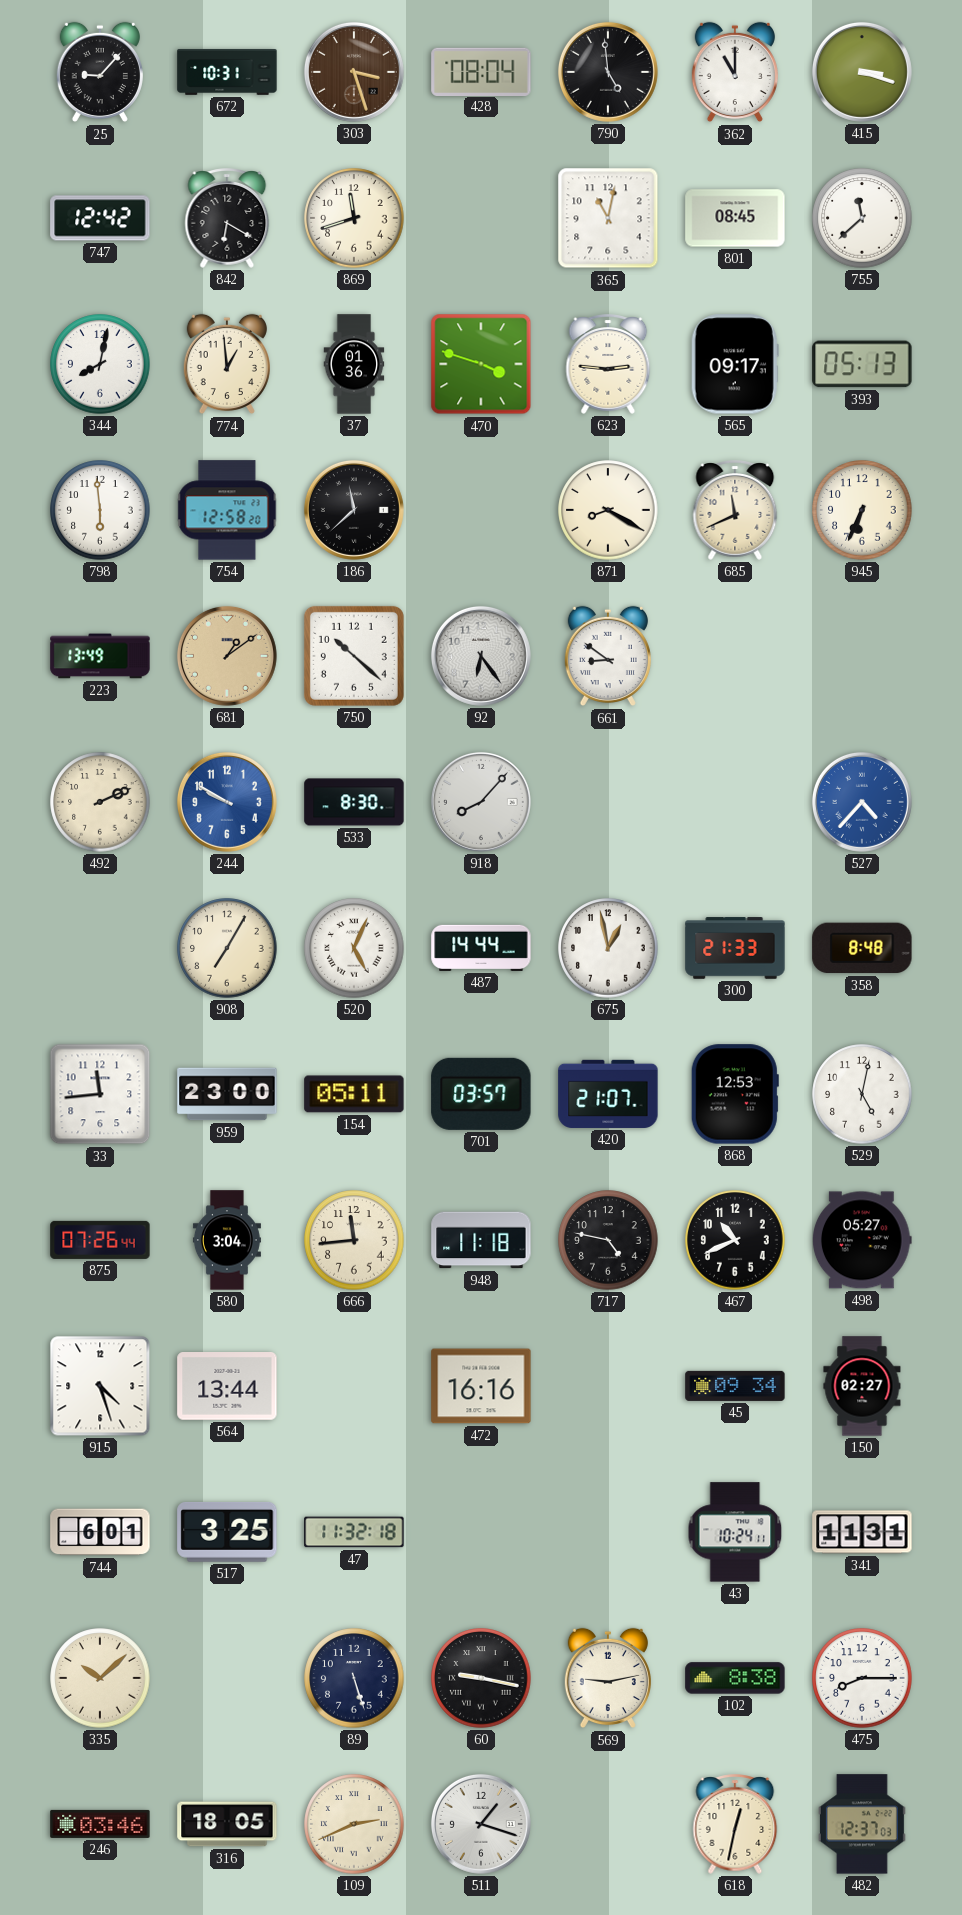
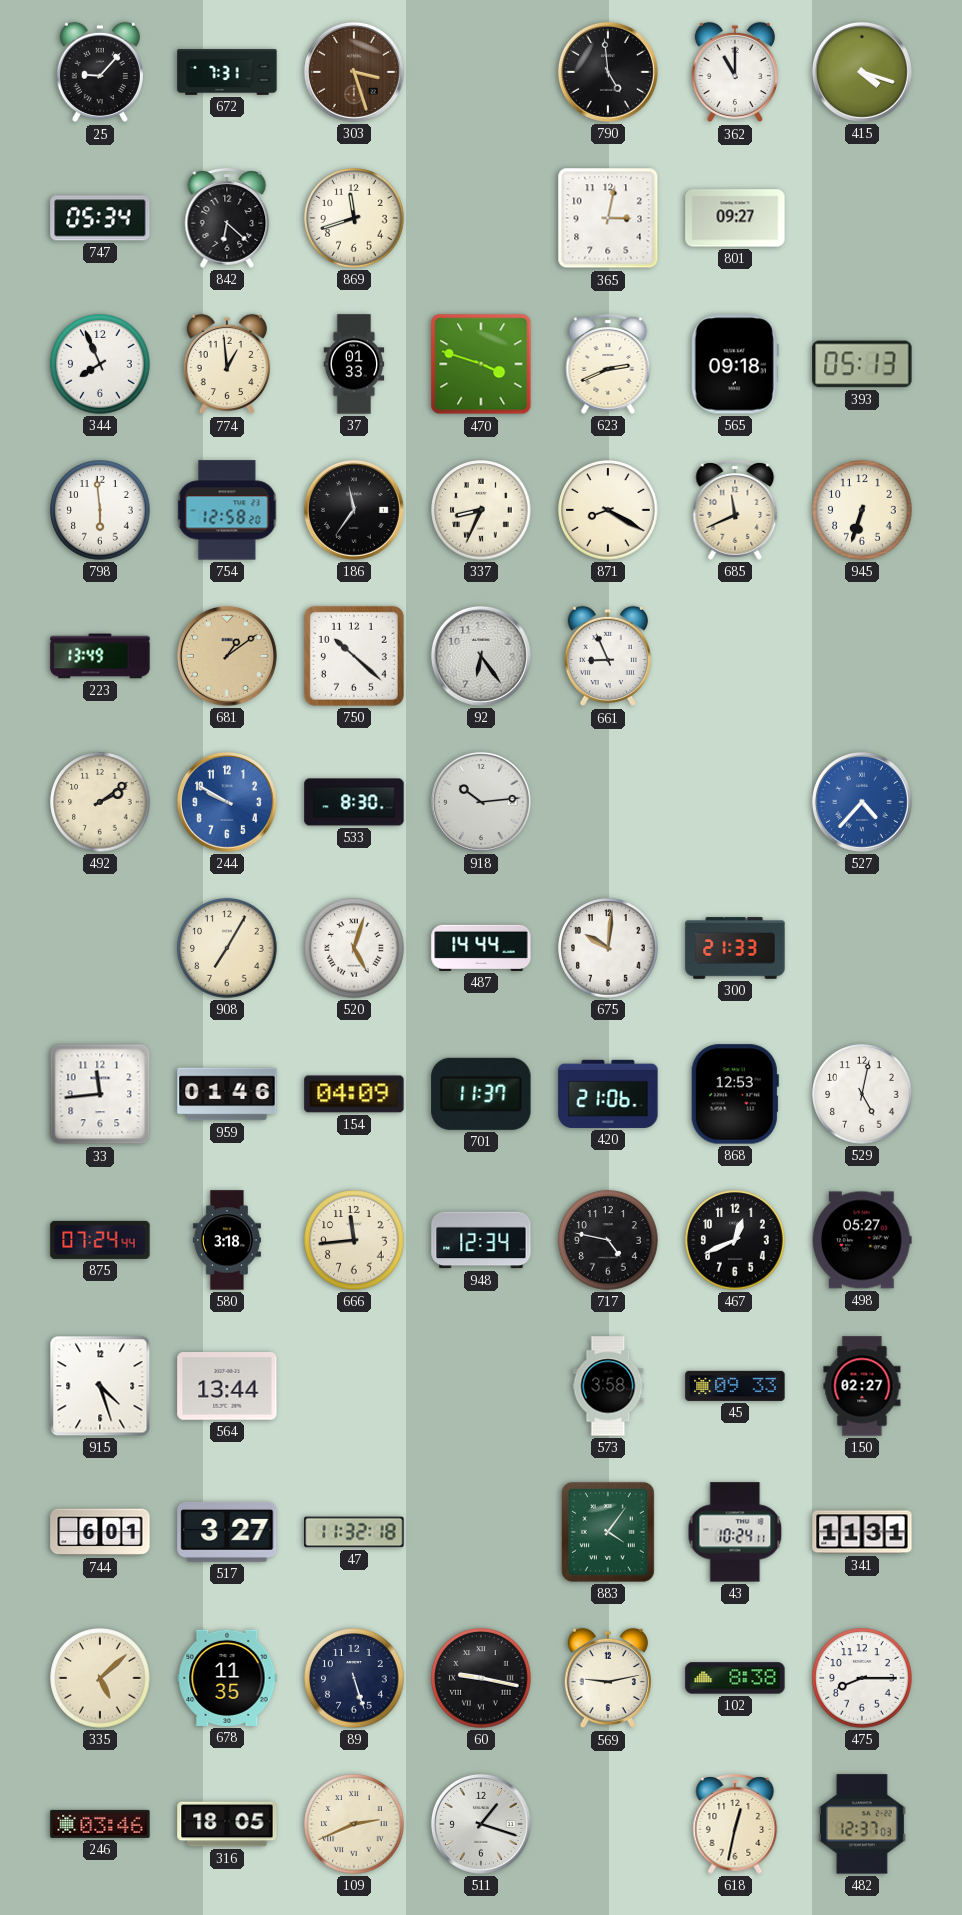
672: 10:31 -> 7:31 (227, 72)
428: 08:04 -> none (481, 71)
415: 3:18 -> 4:18 (862, 72)
747: 12:42 -> 05:34 (100, 218)
842: 6:20 -> 6:22 (227, 218)
365: 11:02 -> 3:02 (608, 218)
801: 08:45 -> 09:27 (735, 218)
755: 11:38 -> none (862, 218)
344: 8:02 -> 7:56 (100, 364)
37: 01:36 -> 01:33 (354, 364)
623: 2:46 -> 2:41 (608, 364)
565: 09:17 -> 09:18 (735, 364)
186: 11:38 -> 11:36 (354, 510)
337: none -> 8:34 (481, 510)
945: 6:34 -> 6:33 (862, 510)
661: 8:51 -> 8:56 (608, 656)
492: 2:11 -> 2:09 (100, 802)
918: 8:07 -> 10:14 (481, 802)
520: 5:04 -> 5:03 (354, 948)
675: 12:58 -> 10:01 (608, 948)
358: 8:48 -> none (862, 948)
959: 23:00 -> 01:46 (227, 1094)
154: 05:11 -> 04:09 (354, 1094)
701: 03:57 -> 11:37 (481, 1094)
420: 21:07 -> 21:06 (608, 1094)
875: 07:26 -> 07:24 (100, 1240)
580: 3:04 -> 3:18 (227, 1240)
948: 11:18 -> 12:34 (481, 1240)
467: 10:41 -> 12:41 (735, 1240)
472: 16:16 -> none (481, 1386)
573: none -> 3:58 (608, 1386)
45: 09:34 -> 09:33 (735, 1386)
517: 3:25 -> 3:27 (227, 1532)
883: none -> 4:06 (608, 1532)
335: 10:08 -> 5:08 (100, 1678)
678: none -> 11:35 (227, 1678)
